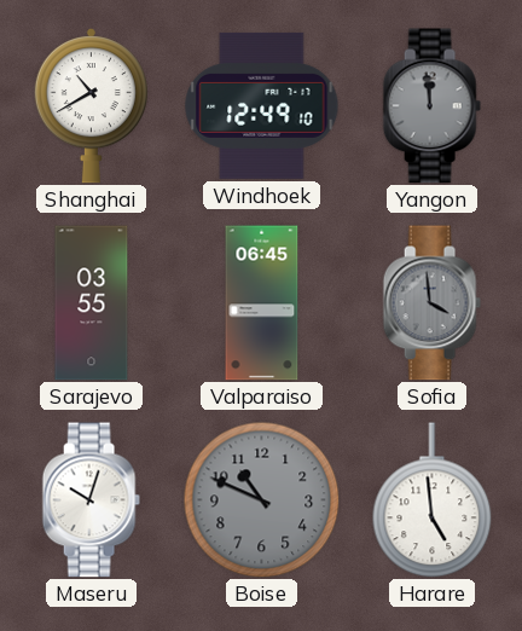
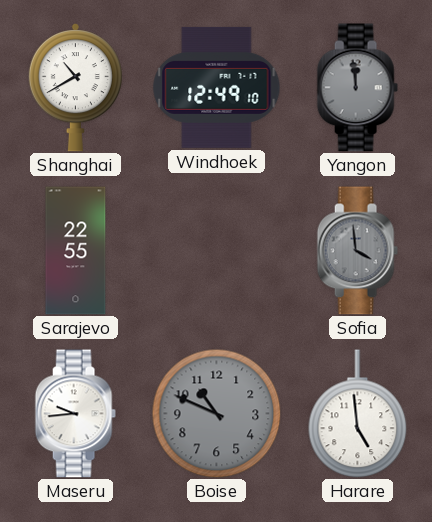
Sarajevo: 03:55 -> 22:55 (76, 251)
Valparaiso: 06:45 -> none (262, 303)
Maseru: 10:03 -> 9:44 (75, 414)
